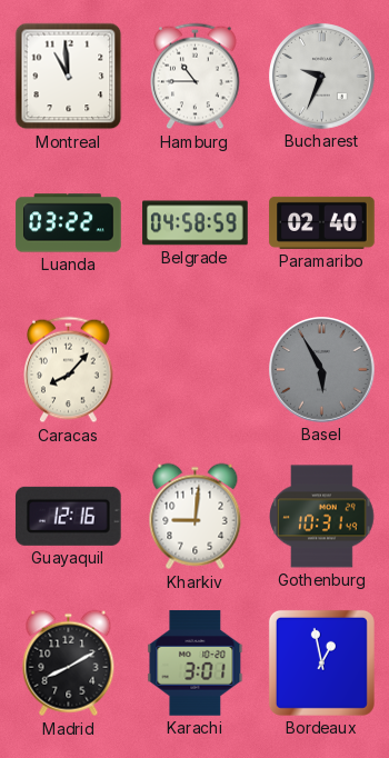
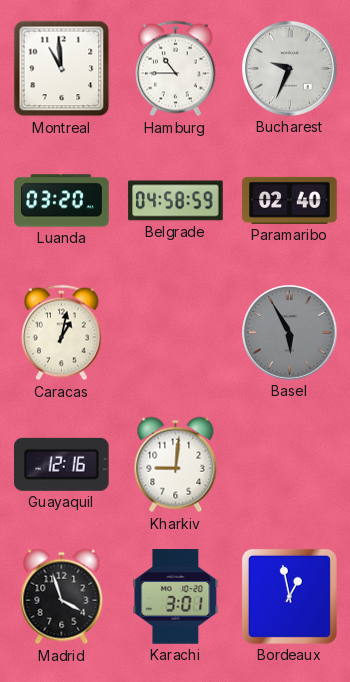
Luanda: 03:22 -> 03:20 (62, 201)
Caracas: 8:07 -> 1:02 (62, 333)
Gothenburg: 10:31 -> none (322, 517)
Madrid: 8:10 -> 3:57 (62, 597)
